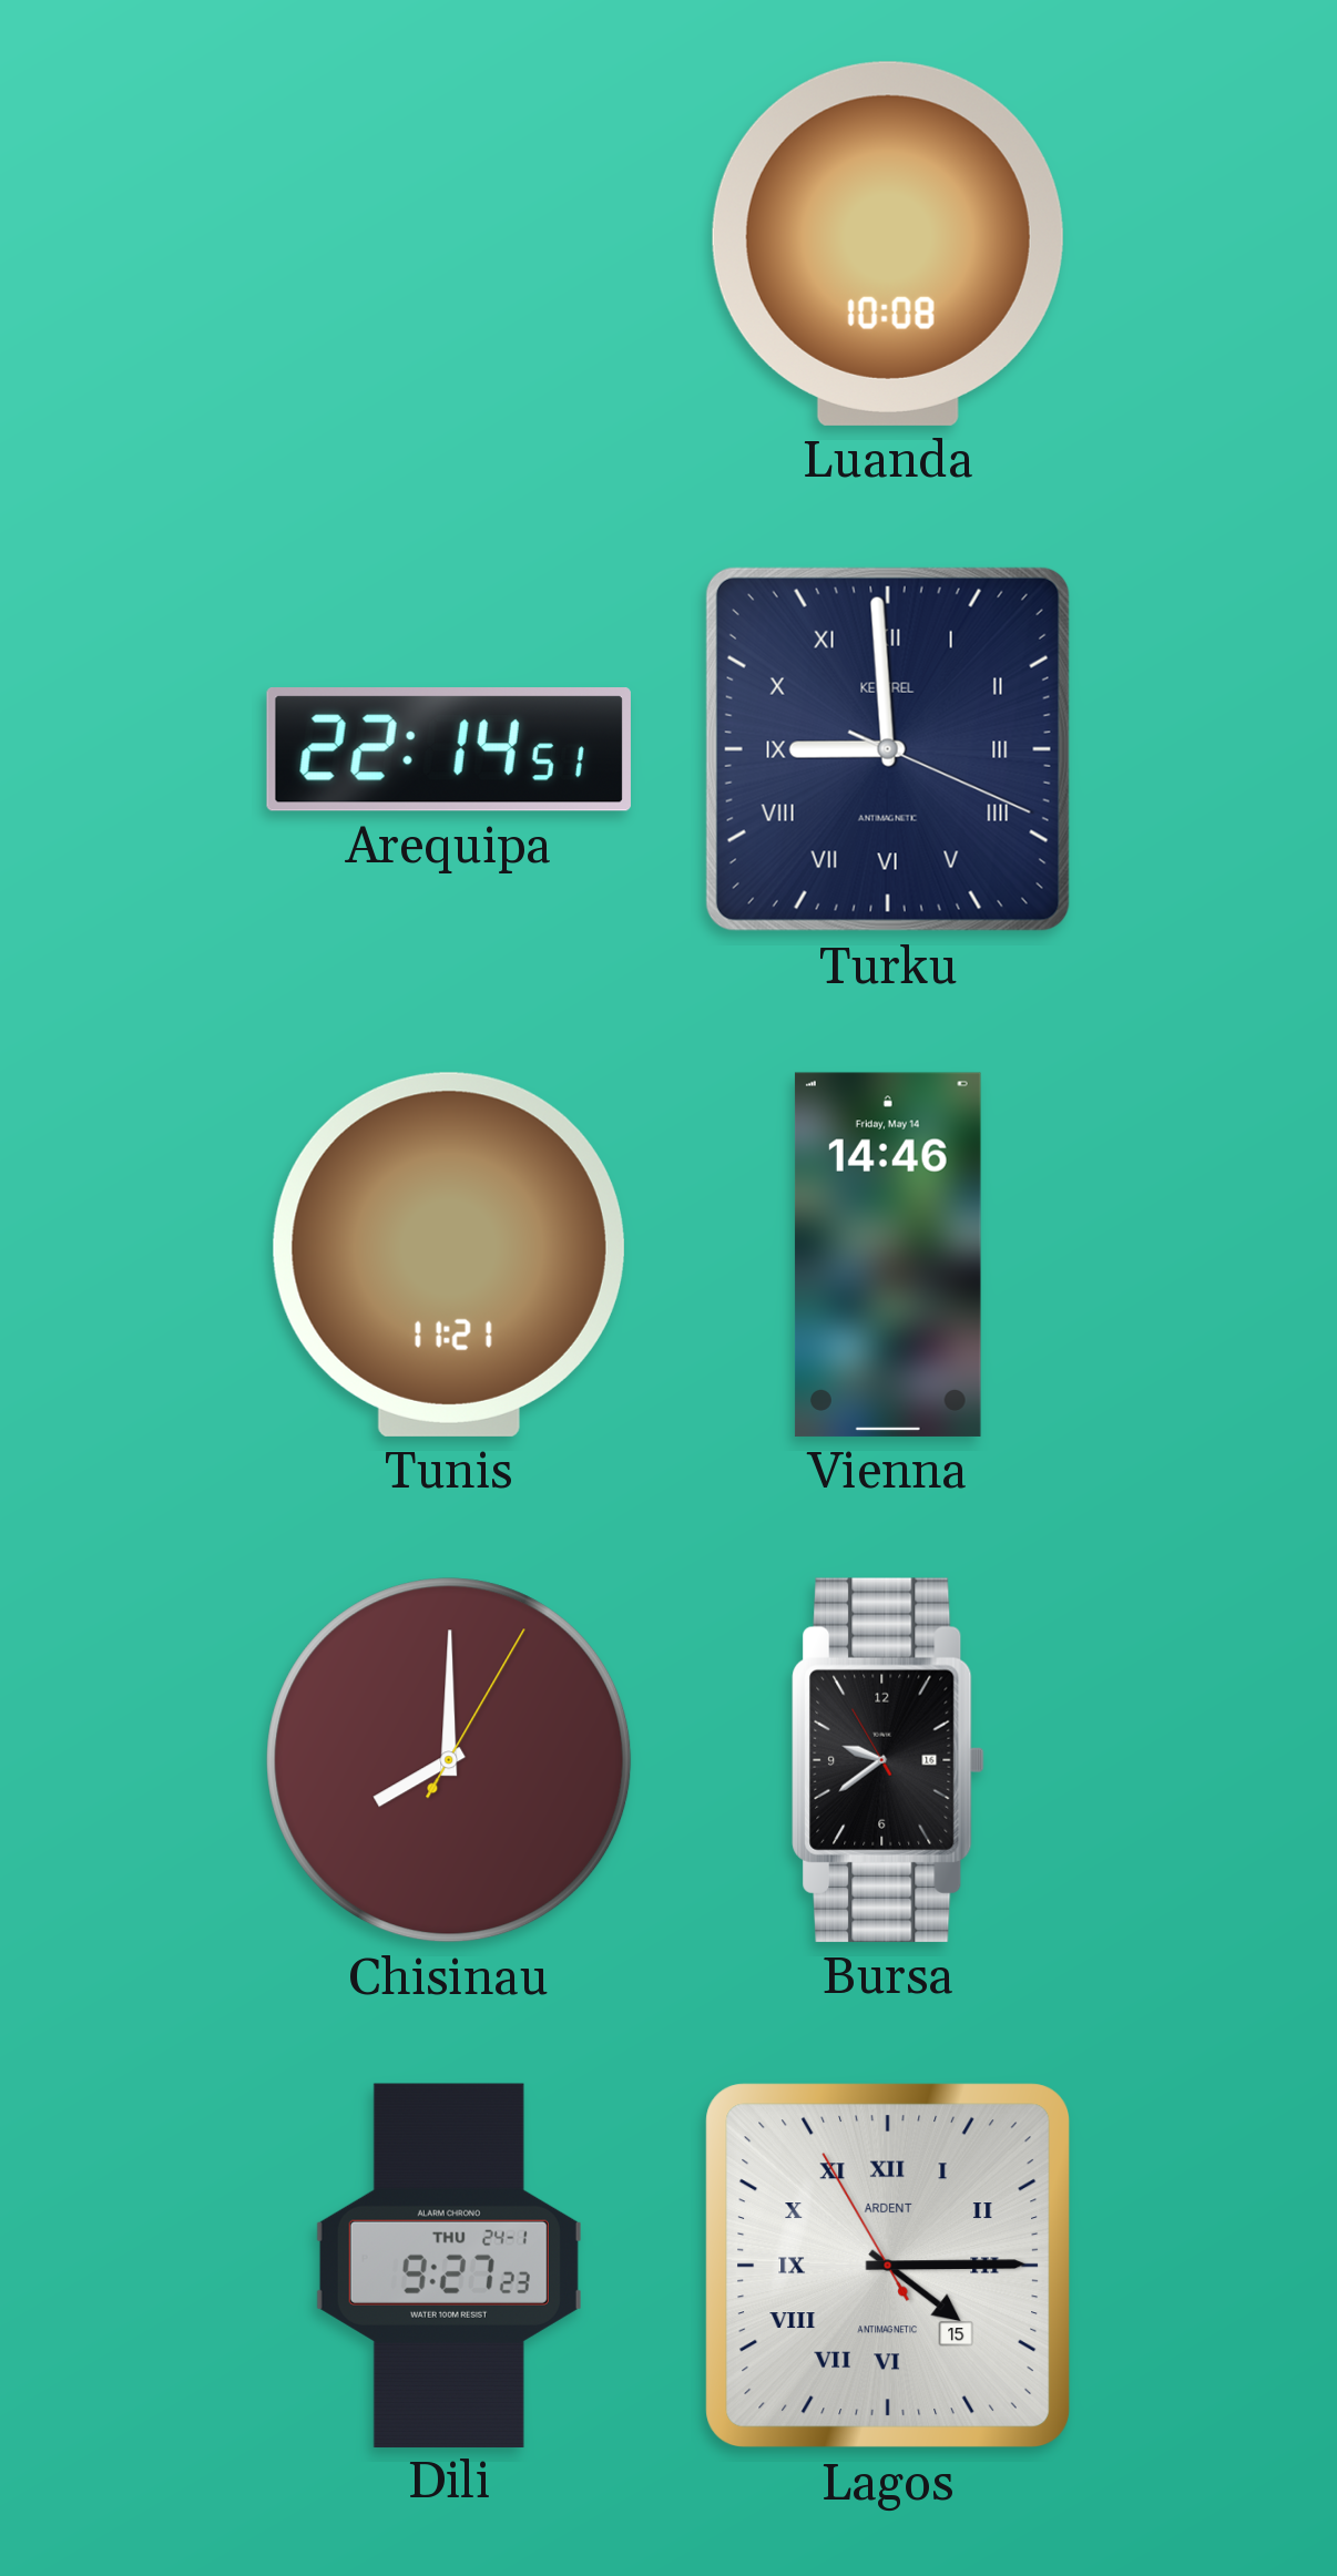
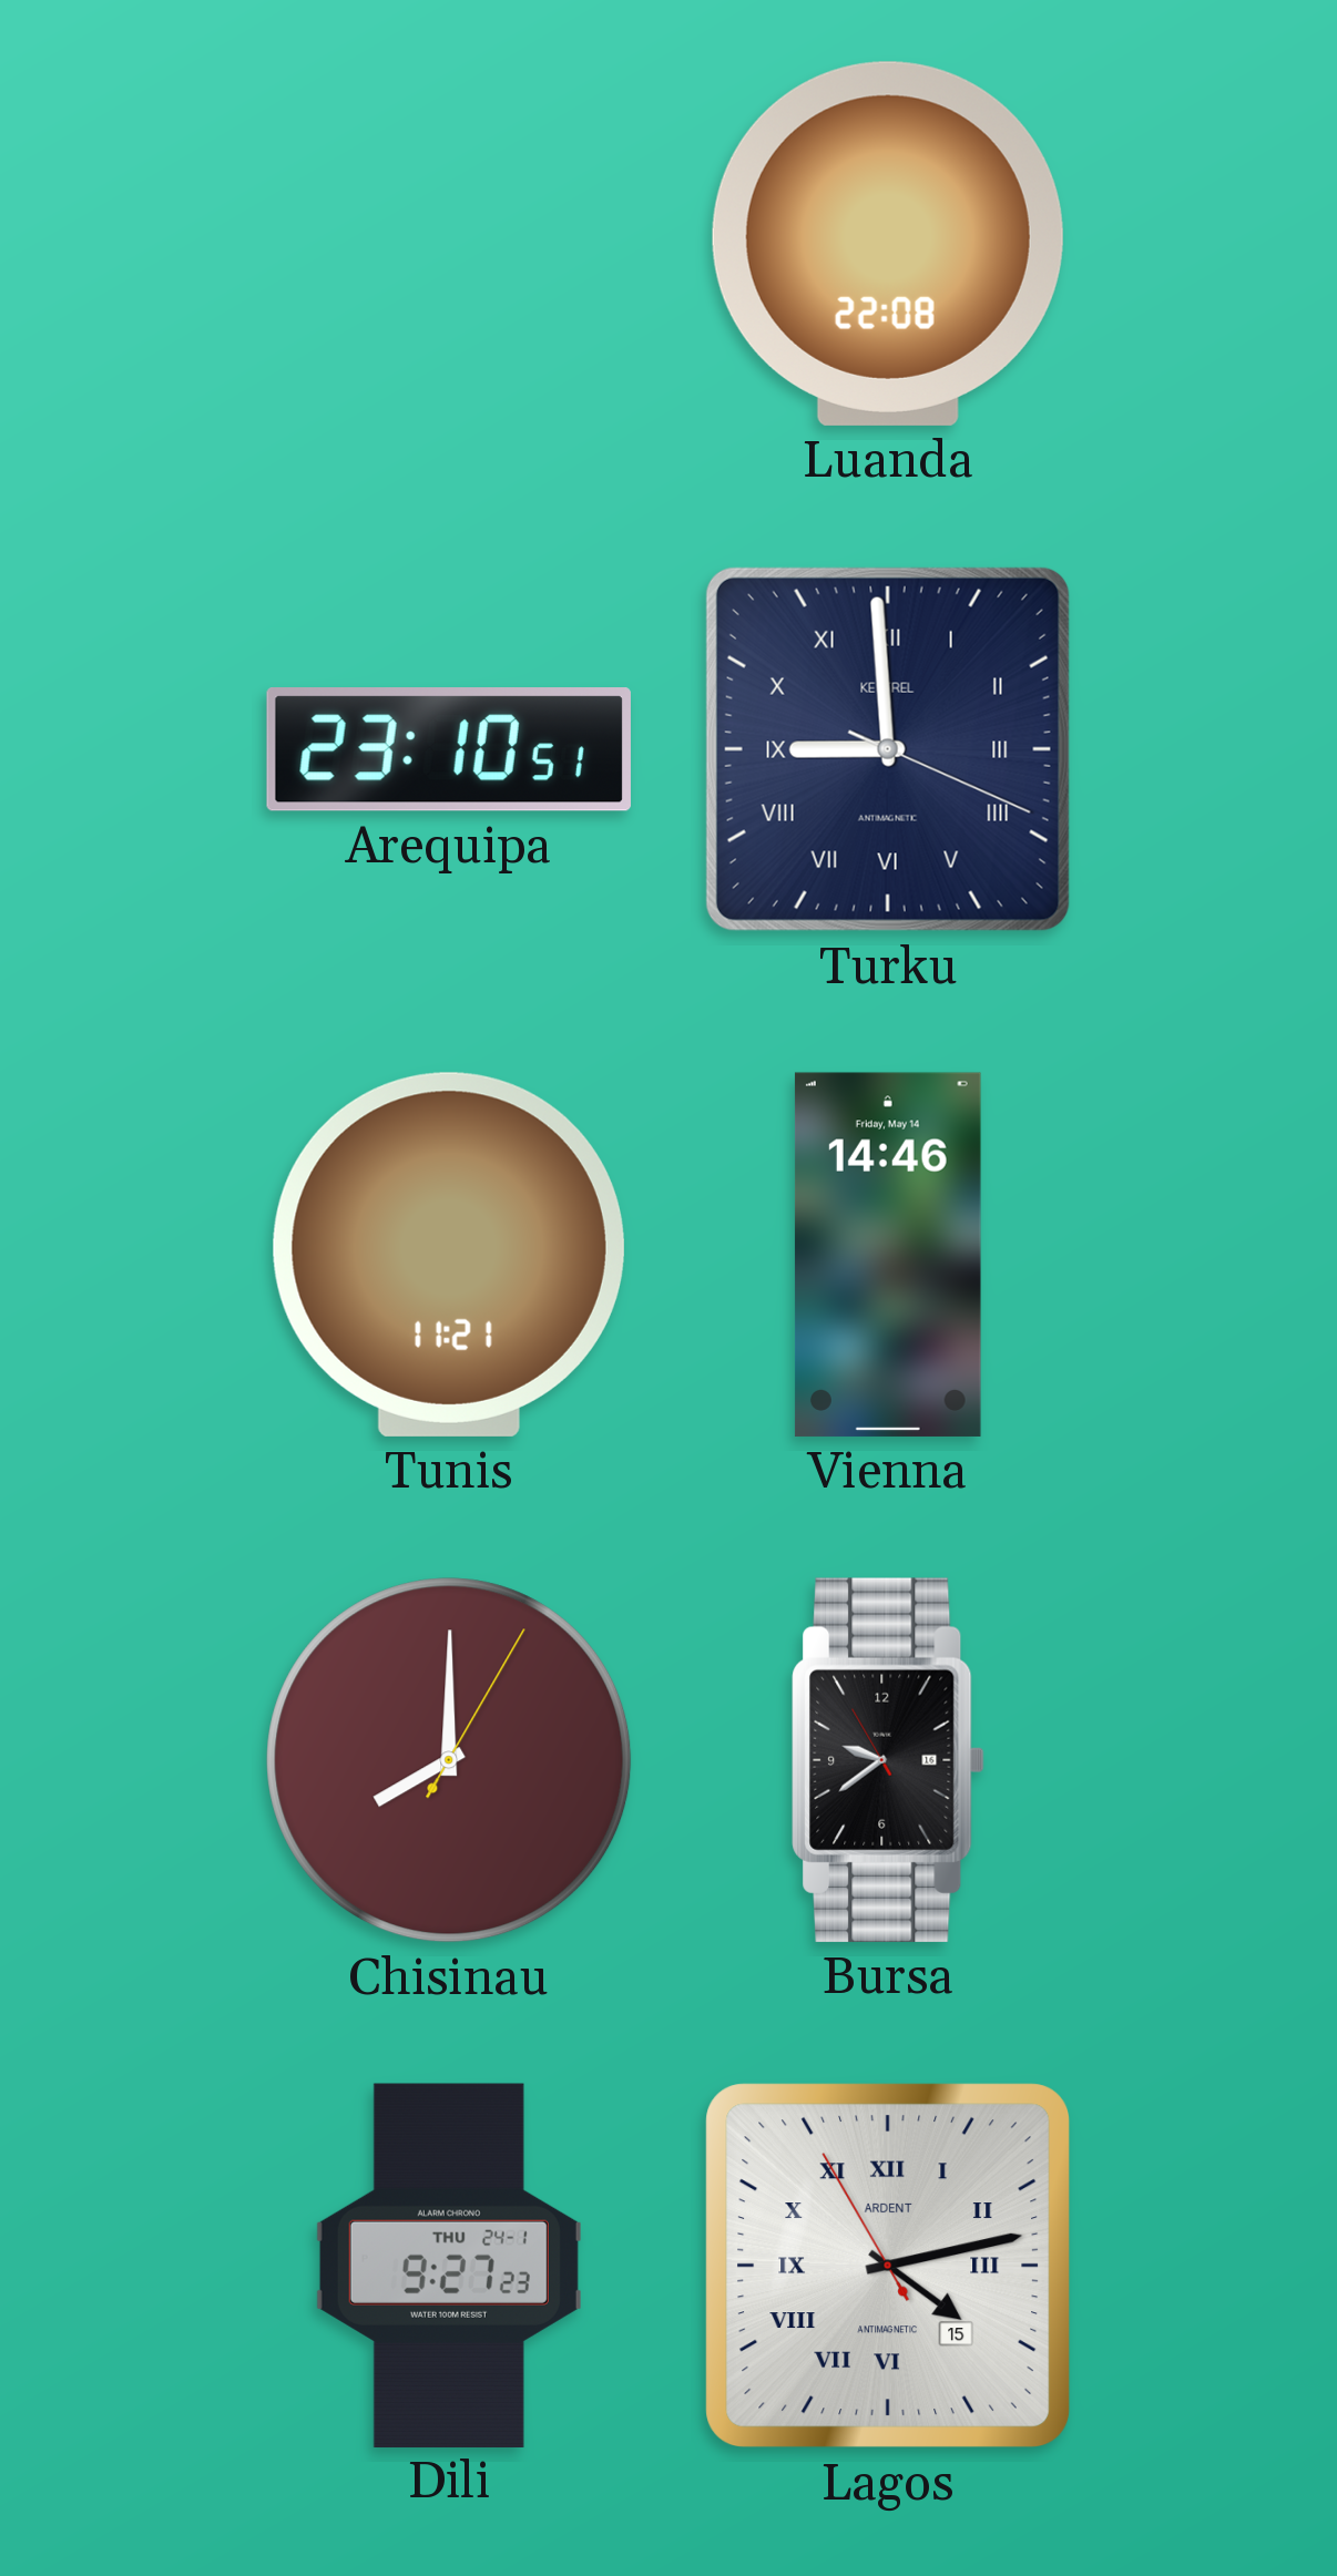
Luanda: 10:08 -> 22:08 (888, 244)
Arequipa: 22:14 -> 23:10 (449, 749)
Lagos: 4:14 -> 4:12 (888, 2266)
